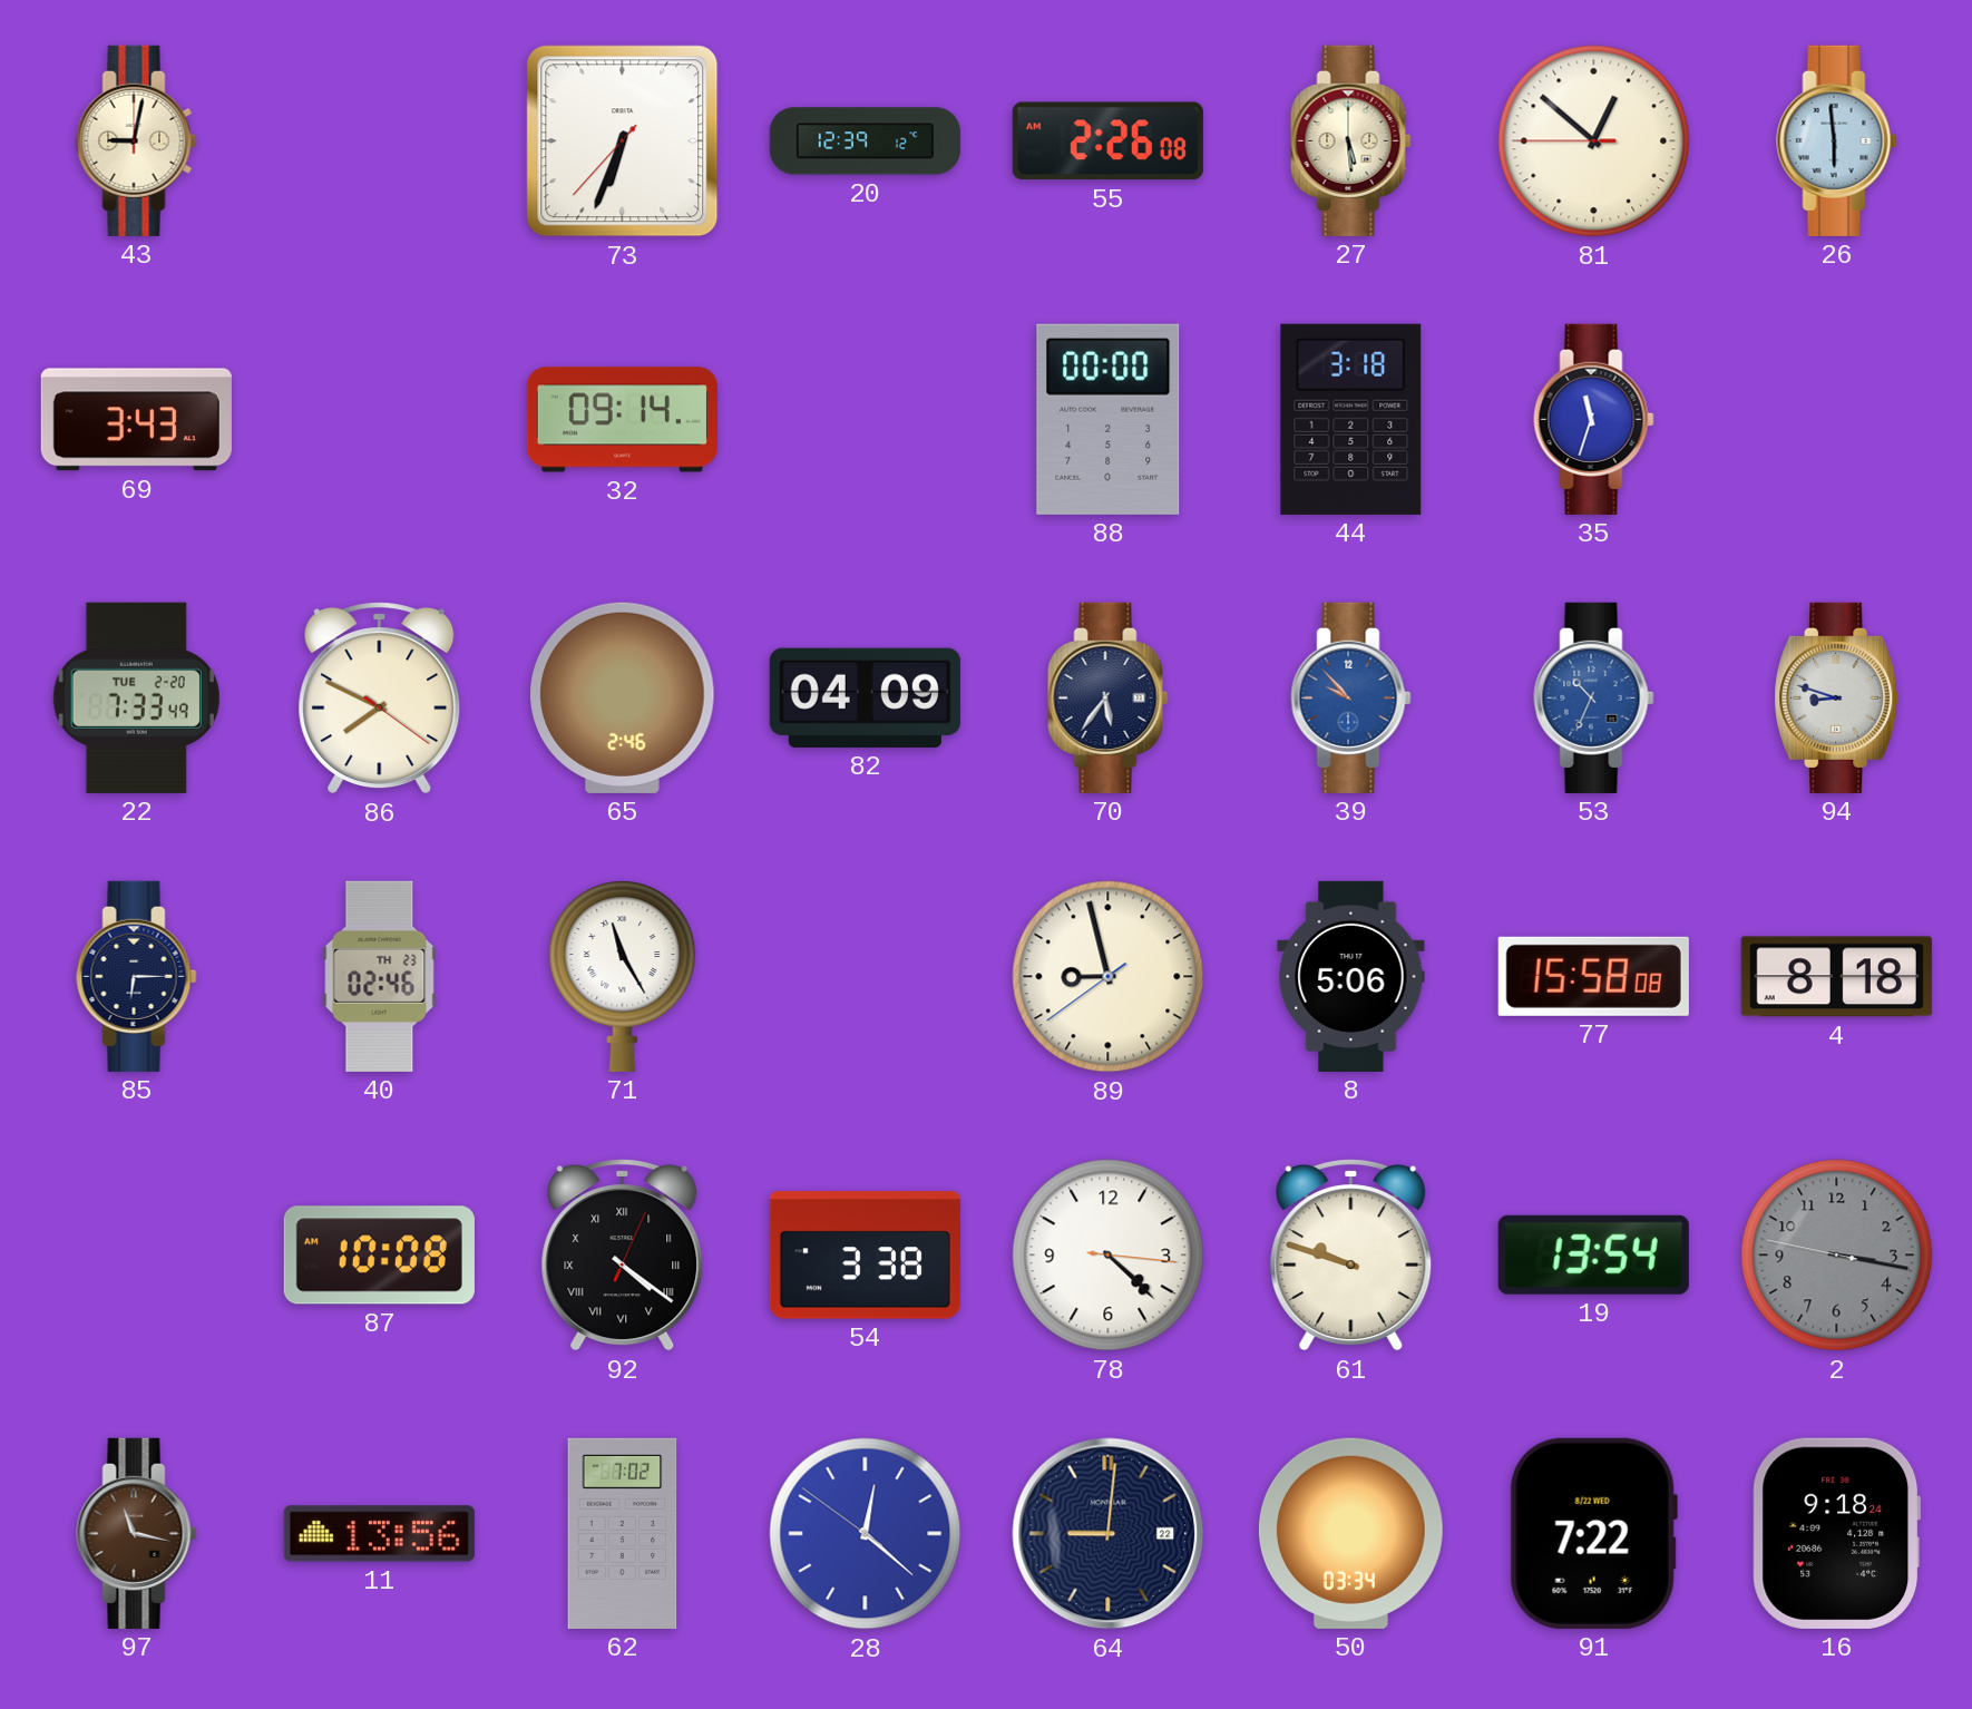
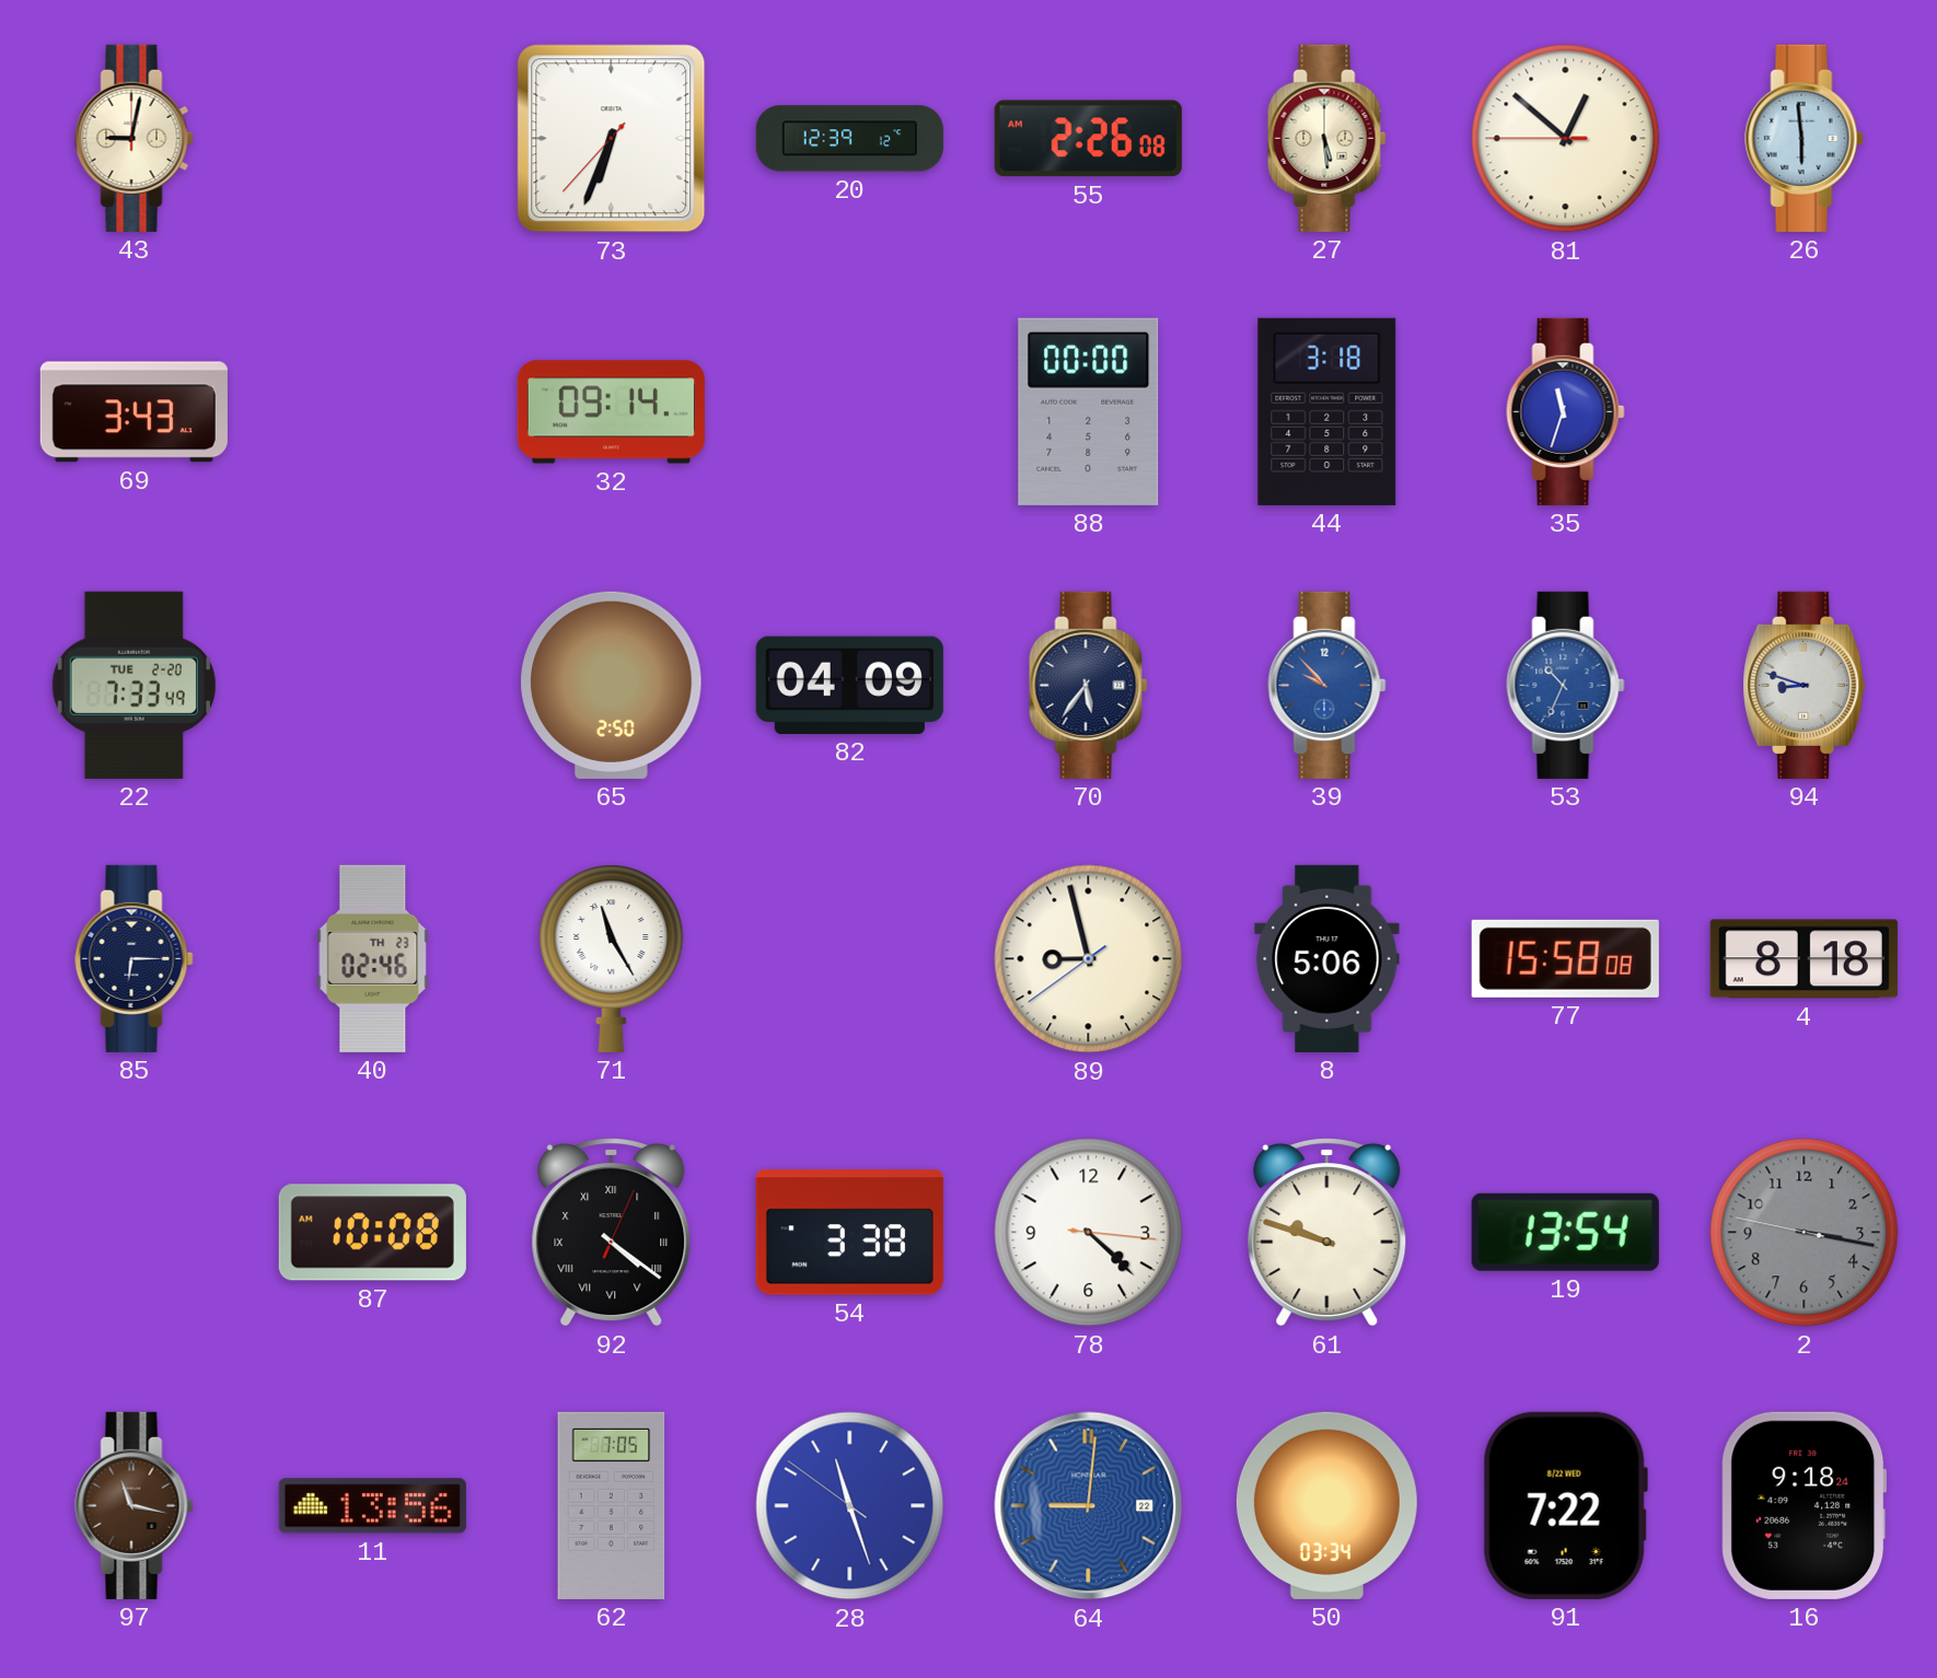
86: 7:49 -> none (380, 699)
65: 2:46 -> 2:50 (612, 685)
62: 7:02 -> 7:05 (612, 1505)
28: 12:21 -> 11:26 (850, 1506)
64 dial: navy -> blue (1089, 1506)
